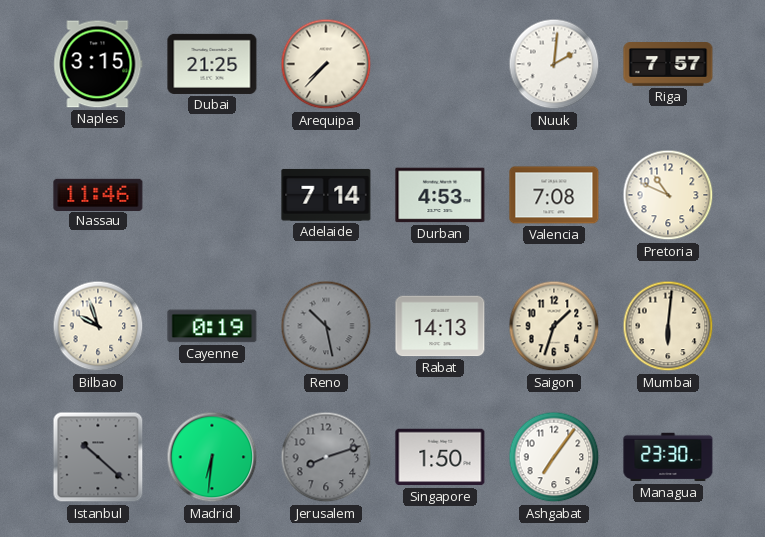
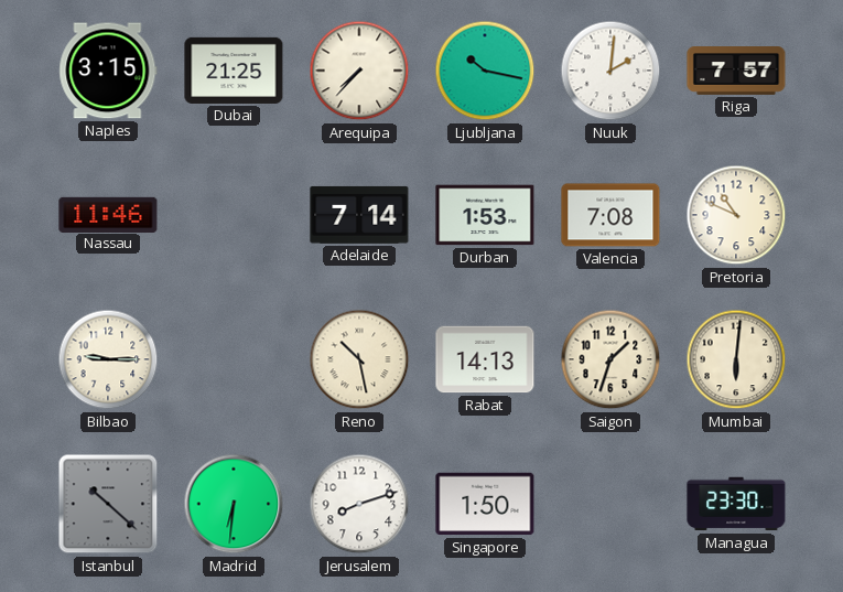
Ljubljana: none -> 10:17 (485, 71)
Durban: 4:53 -> 1:53 (485, 215)
Bilbao: 9:57 -> 9:15 (108, 359)
Cayenne: 0:19 -> none (212, 326)
Reno dial: grey -> cream (359, 359)
Jerusalem dial: grey -> white (359, 504)
Ashgabat: 7:06 -> none (554, 457)
